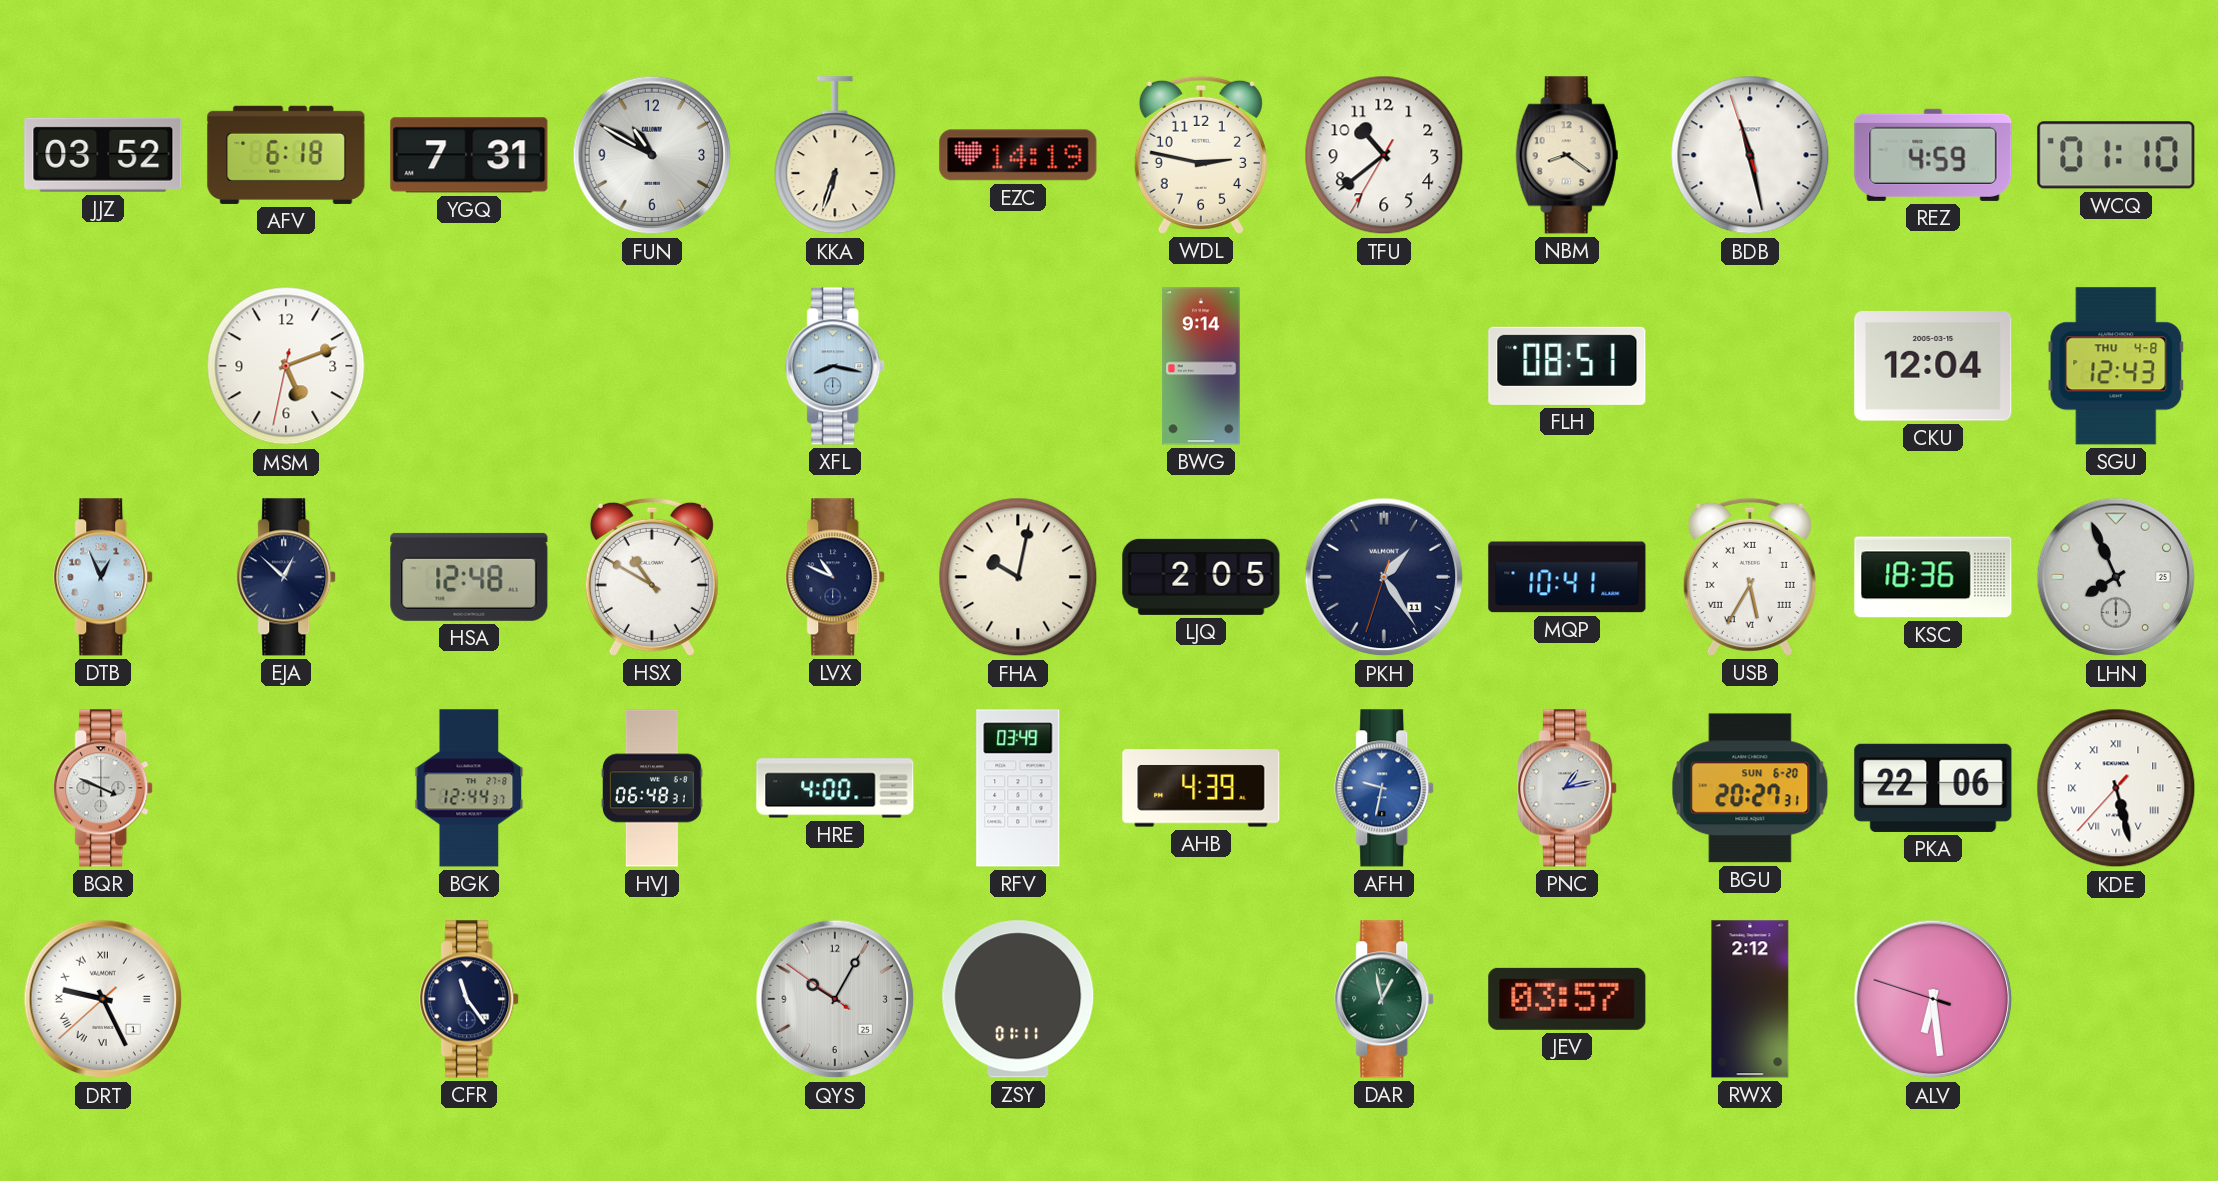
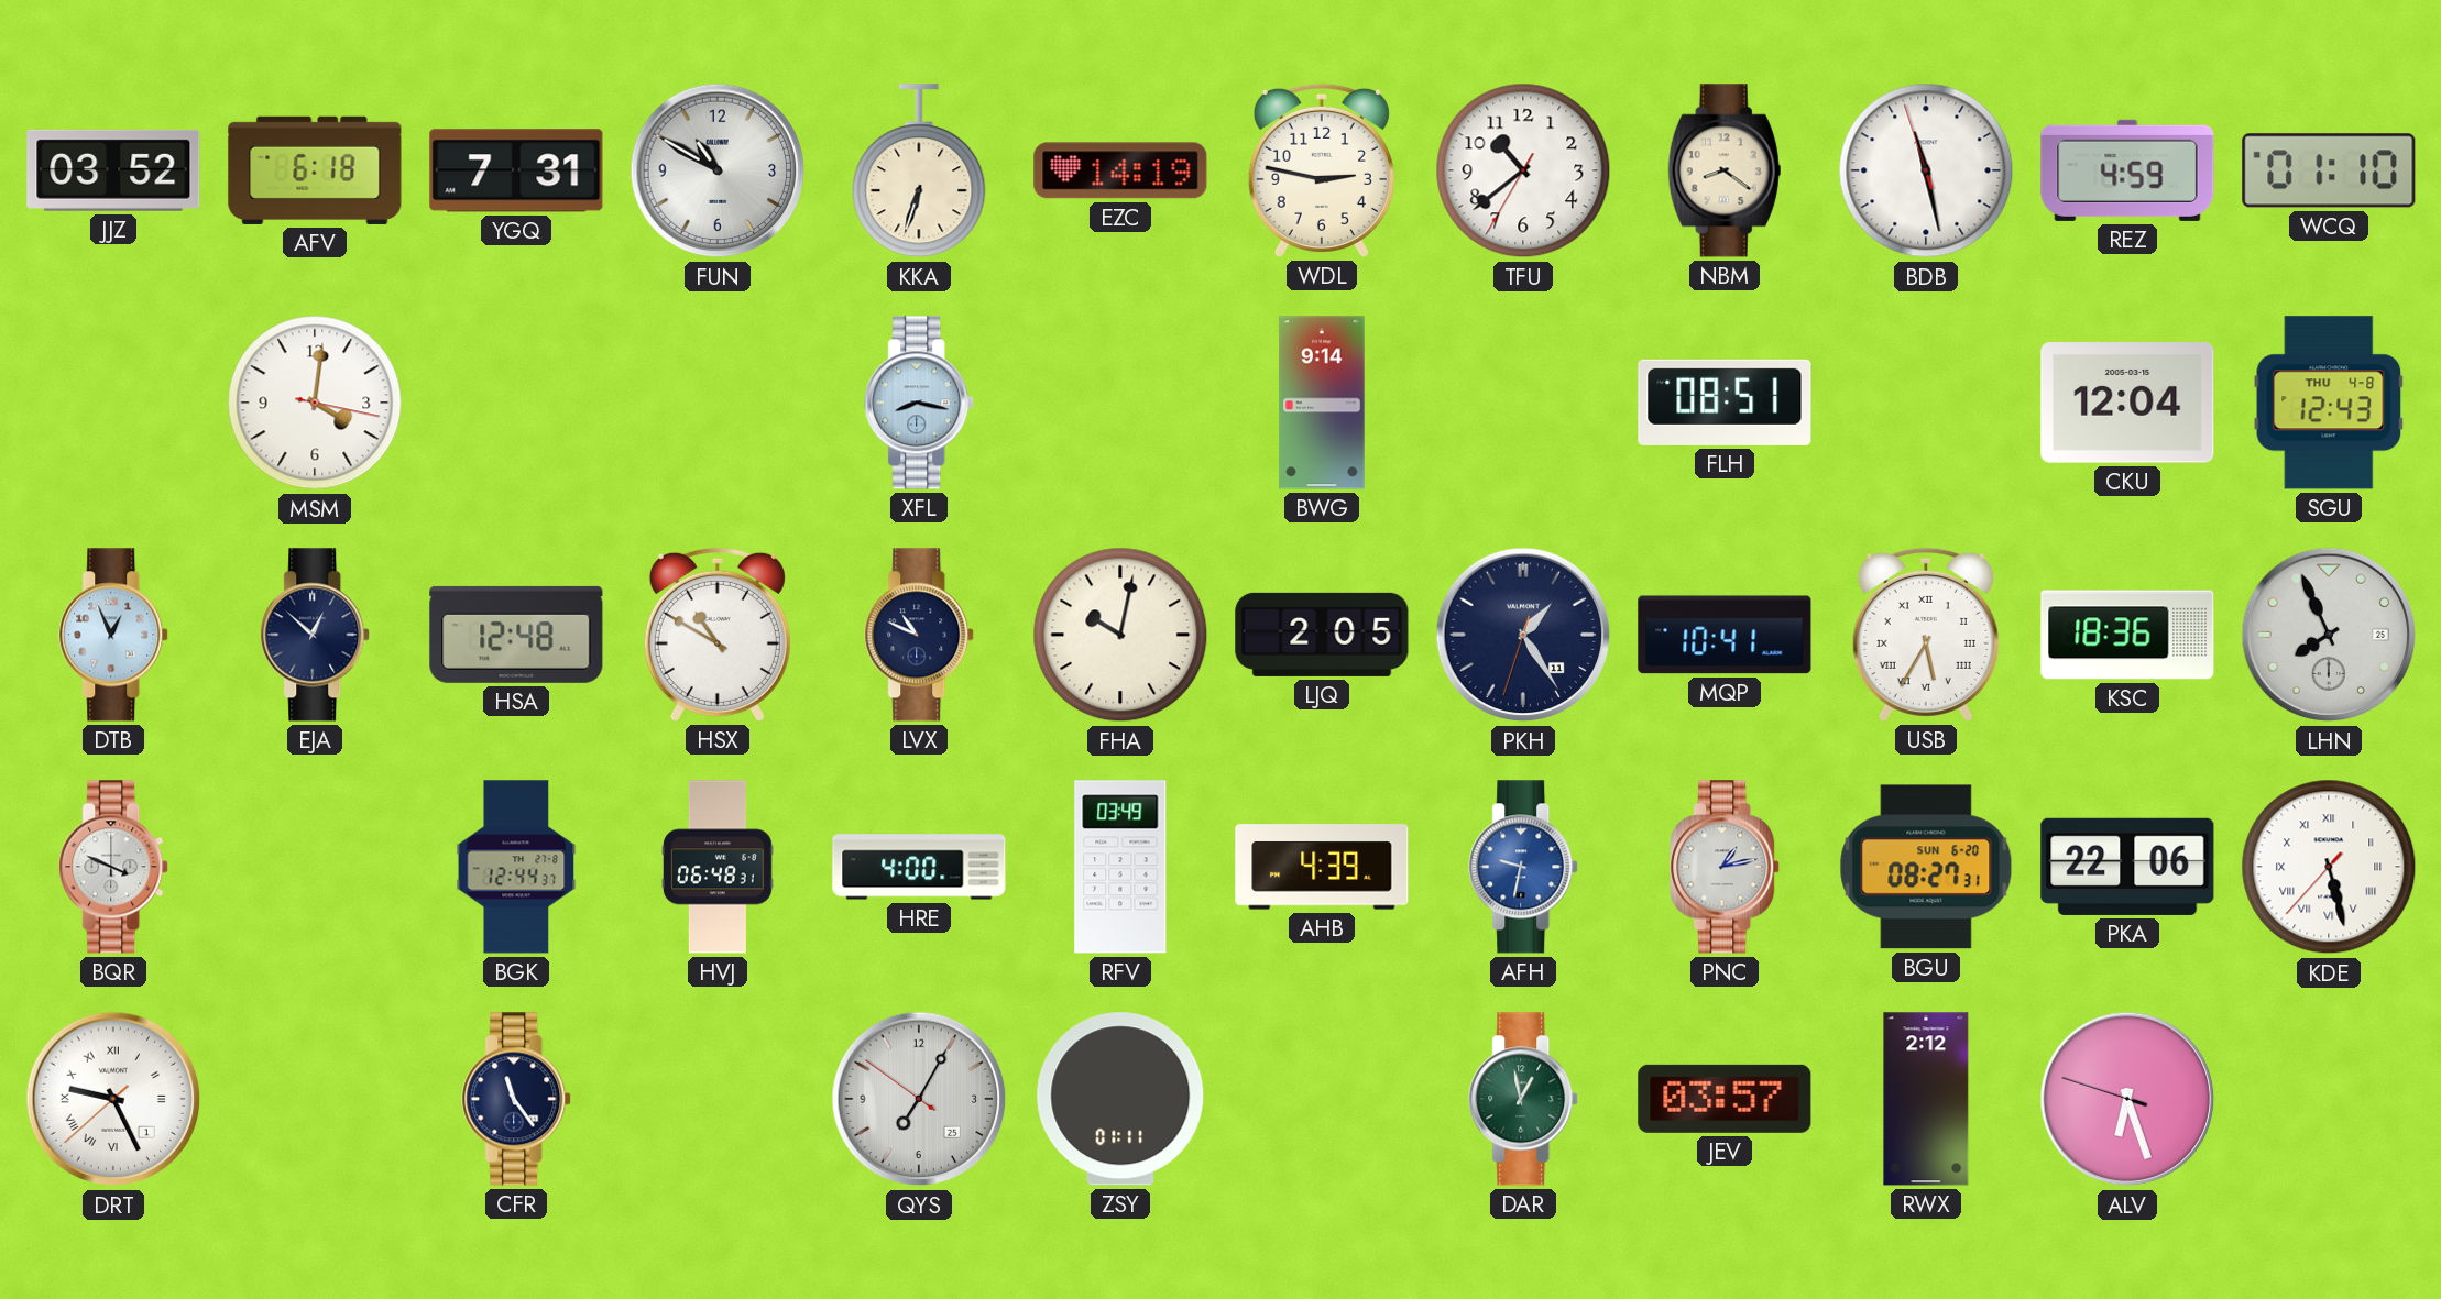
MSM: 5:11 -> 4:01 (315, 403)
BGU: 20:27 -> 08:27 (1926, 867)
QYS: 10:04 -> 7:04 (919, 1099)
ALV: 6:28 -> 6:26 (2127, 1099)
